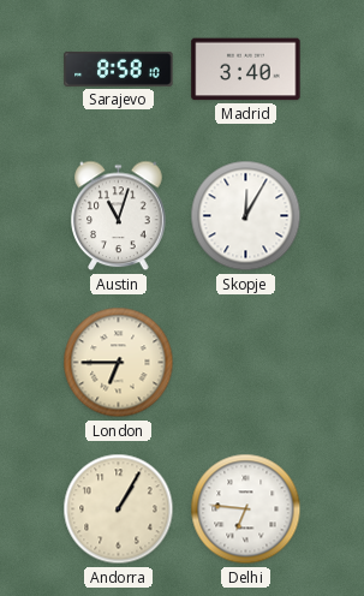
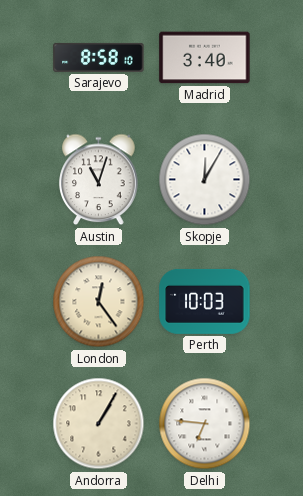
London: 6:45 -> 12:24 (99, 302)
Perth: none -> 10:03 (205, 301)
